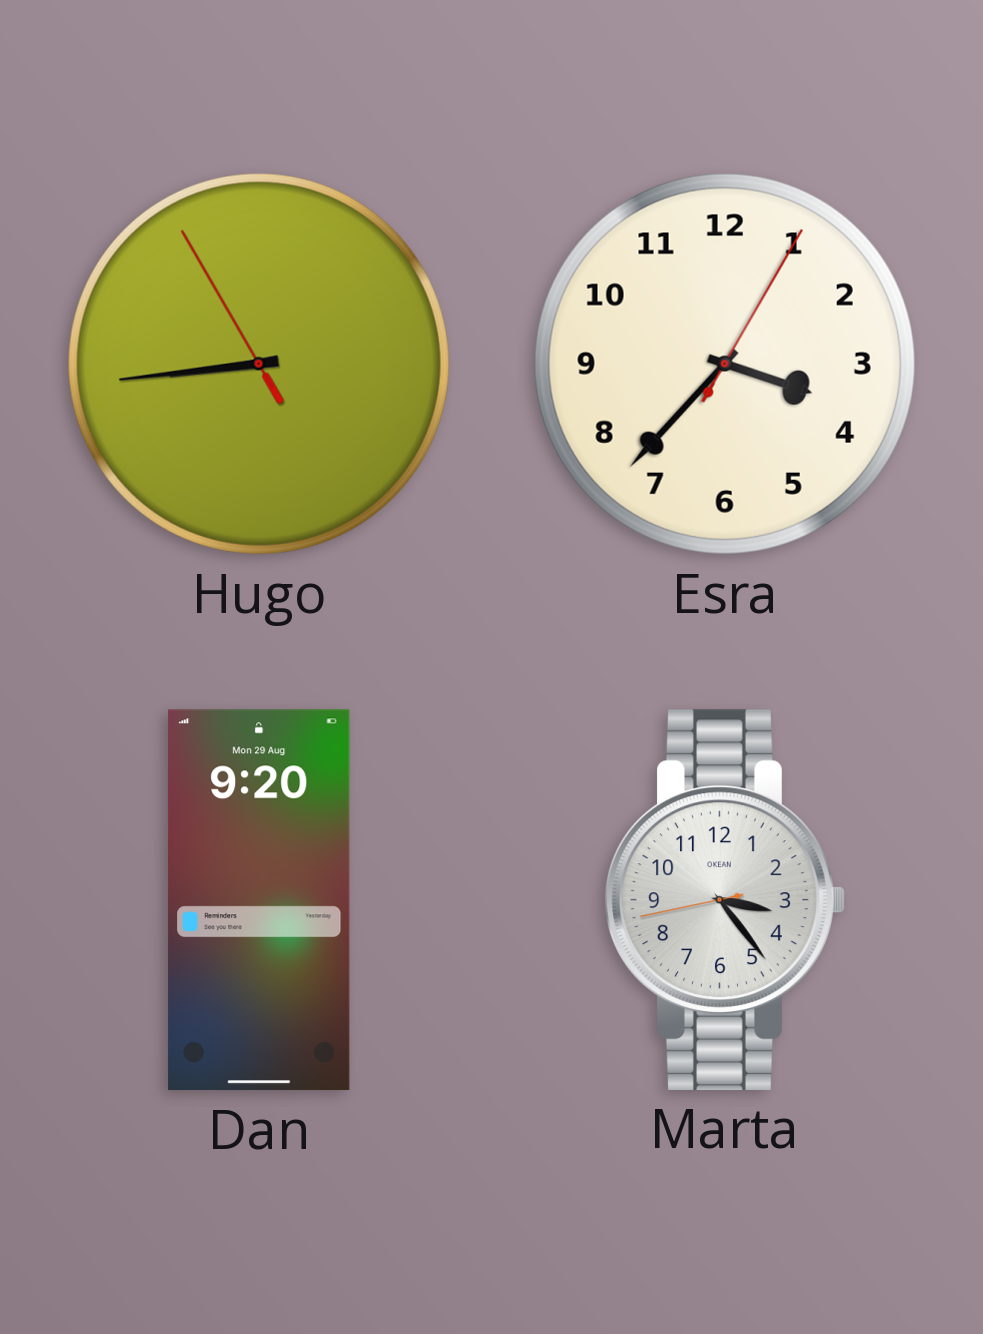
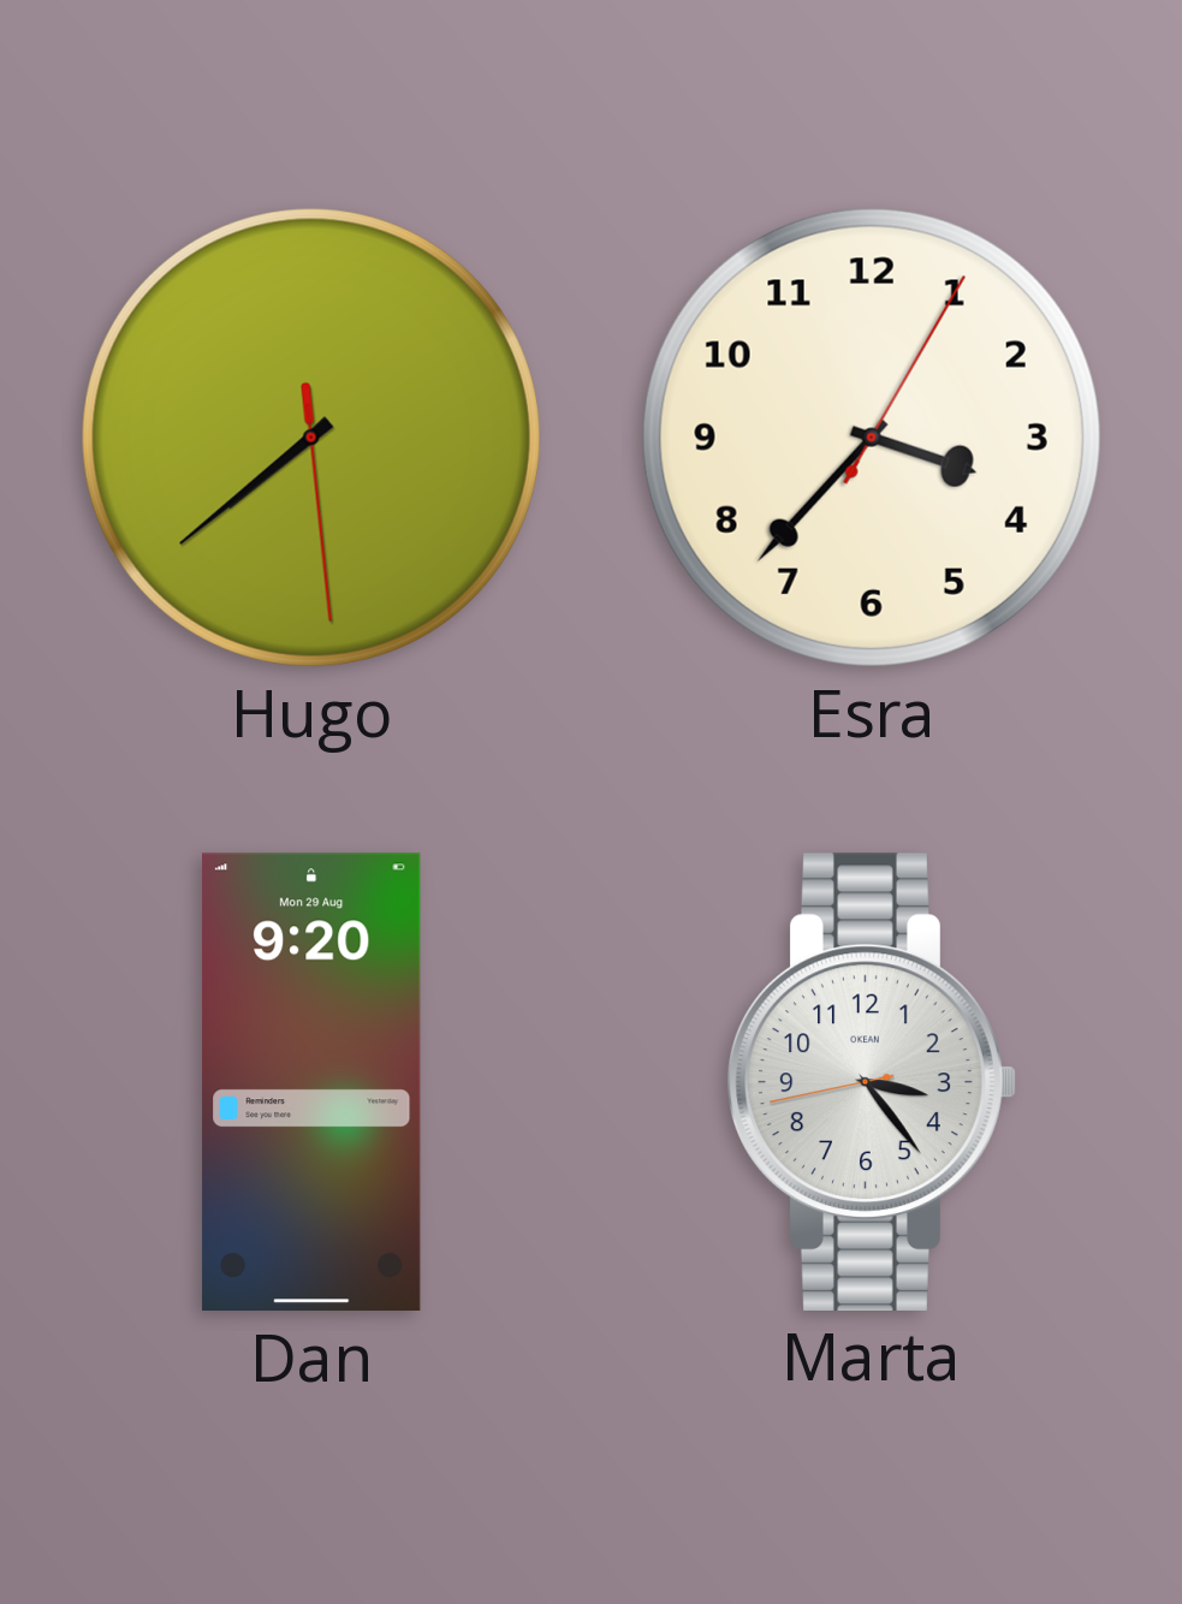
Hugo: 8:43 -> 7:38 (311, 438)
